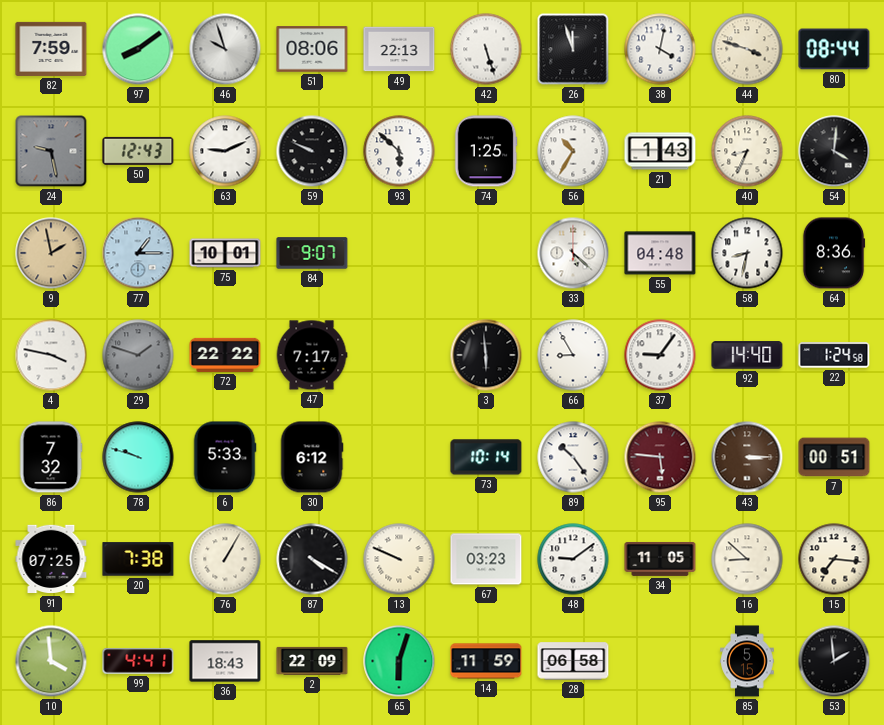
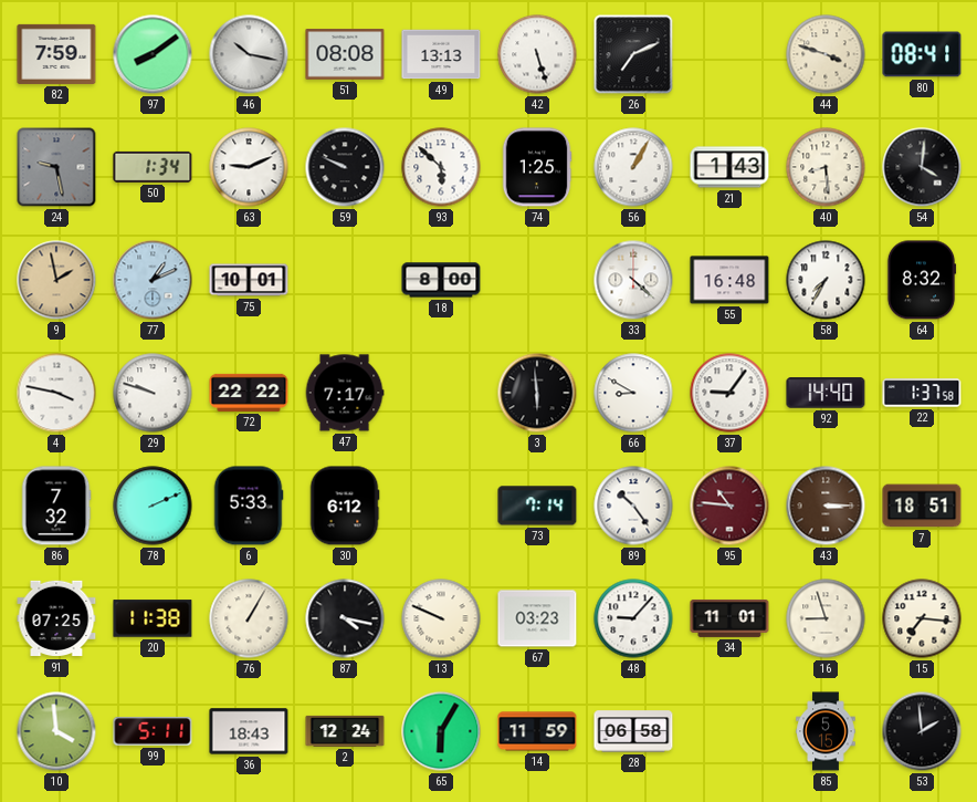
46: 9:57 -> 10:17 (249, 54)
51: 08:06 -> 08:08 (345, 54)
49: 22:13 -> 13:13 (441, 54)
26: 11:57 -> 7:11 (633, 54)
38: 4:02 -> none (660, 49)
80: 08:44 -> 08:41 (922, 54)
50: 12:43 -> 1:34 (153, 167)
56: 10:35 -> 1:05 (633, 167)
40: 8:34 -> 8:29 (826, 167)
77: 1:15 -> 1:11 (153, 280)
84: 9:07 -> none (312, 253)
18: none -> 8:00 (441, 280)
33: 5:22 -> 4:22 (633, 280)
55: 04:48 -> 16:48 (729, 280)
58: 8:32 -> 7:35 (826, 280)
64: 8:36 -> 8:32 (922, 280)
29: 1:48 -> 9:48 (153, 393)
29 dial: grey -> white (153, 393)
66: 8:55 -> 8:50 (633, 393)
22: 1:24 -> 1:37 (922, 393)
78: 9:48 -> 2:11 (153, 506)
73: 10:14 -> 7:14 (537, 506)
95: 5:46 -> 10:46 (729, 506)
7: 00:51 -> 18:51 (922, 506)
20: 7:38 -> 11:38 (153, 618)
87: 4:20 -> 4:17 (345, 618)
48: 9:09 -> 9:07 (633, 618)
34: 11:05 -> 11:01 (729, 618)
16: 8:52 -> 8:57 (826, 618)
99: 4:41 -> 5:11 (153, 731)
2: 22:09 -> 12:24 (345, 731)
65: 6:03 -> 6:05 (441, 731)
